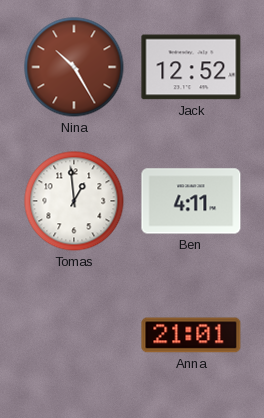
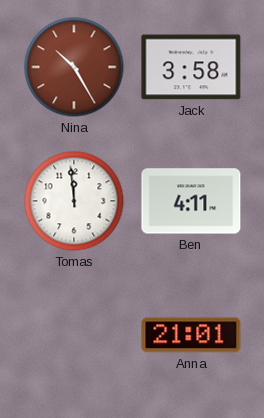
Jack: 12:52 -> 3:58 (191, 67)
Tomas: 12:59 -> 11:59 (74, 201)
